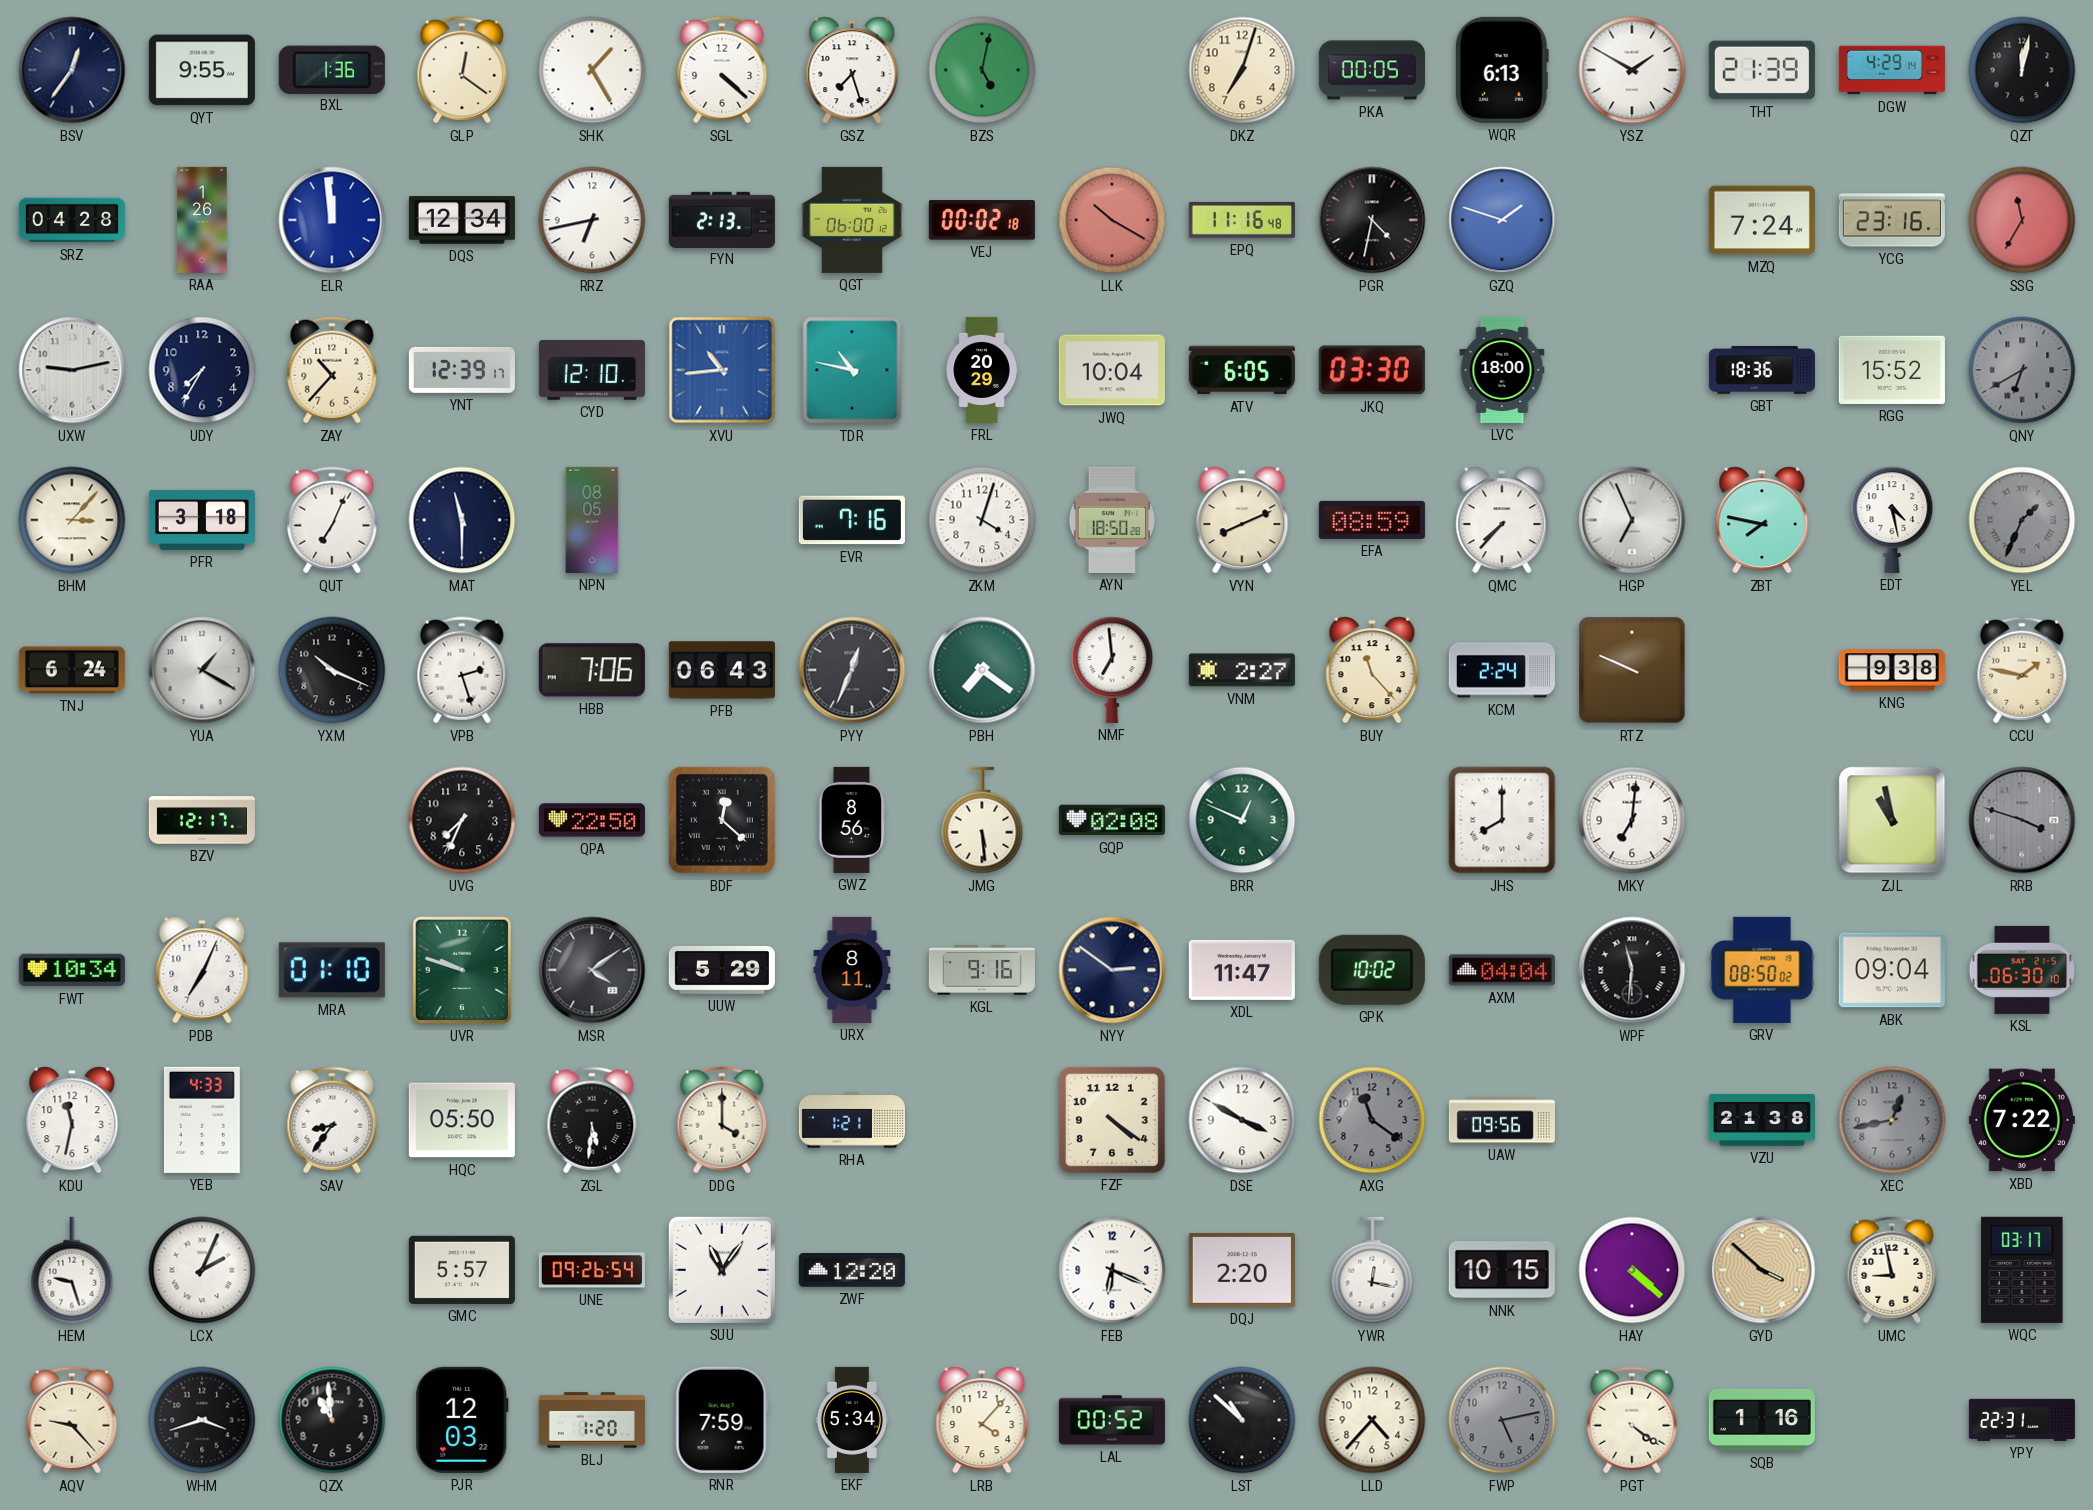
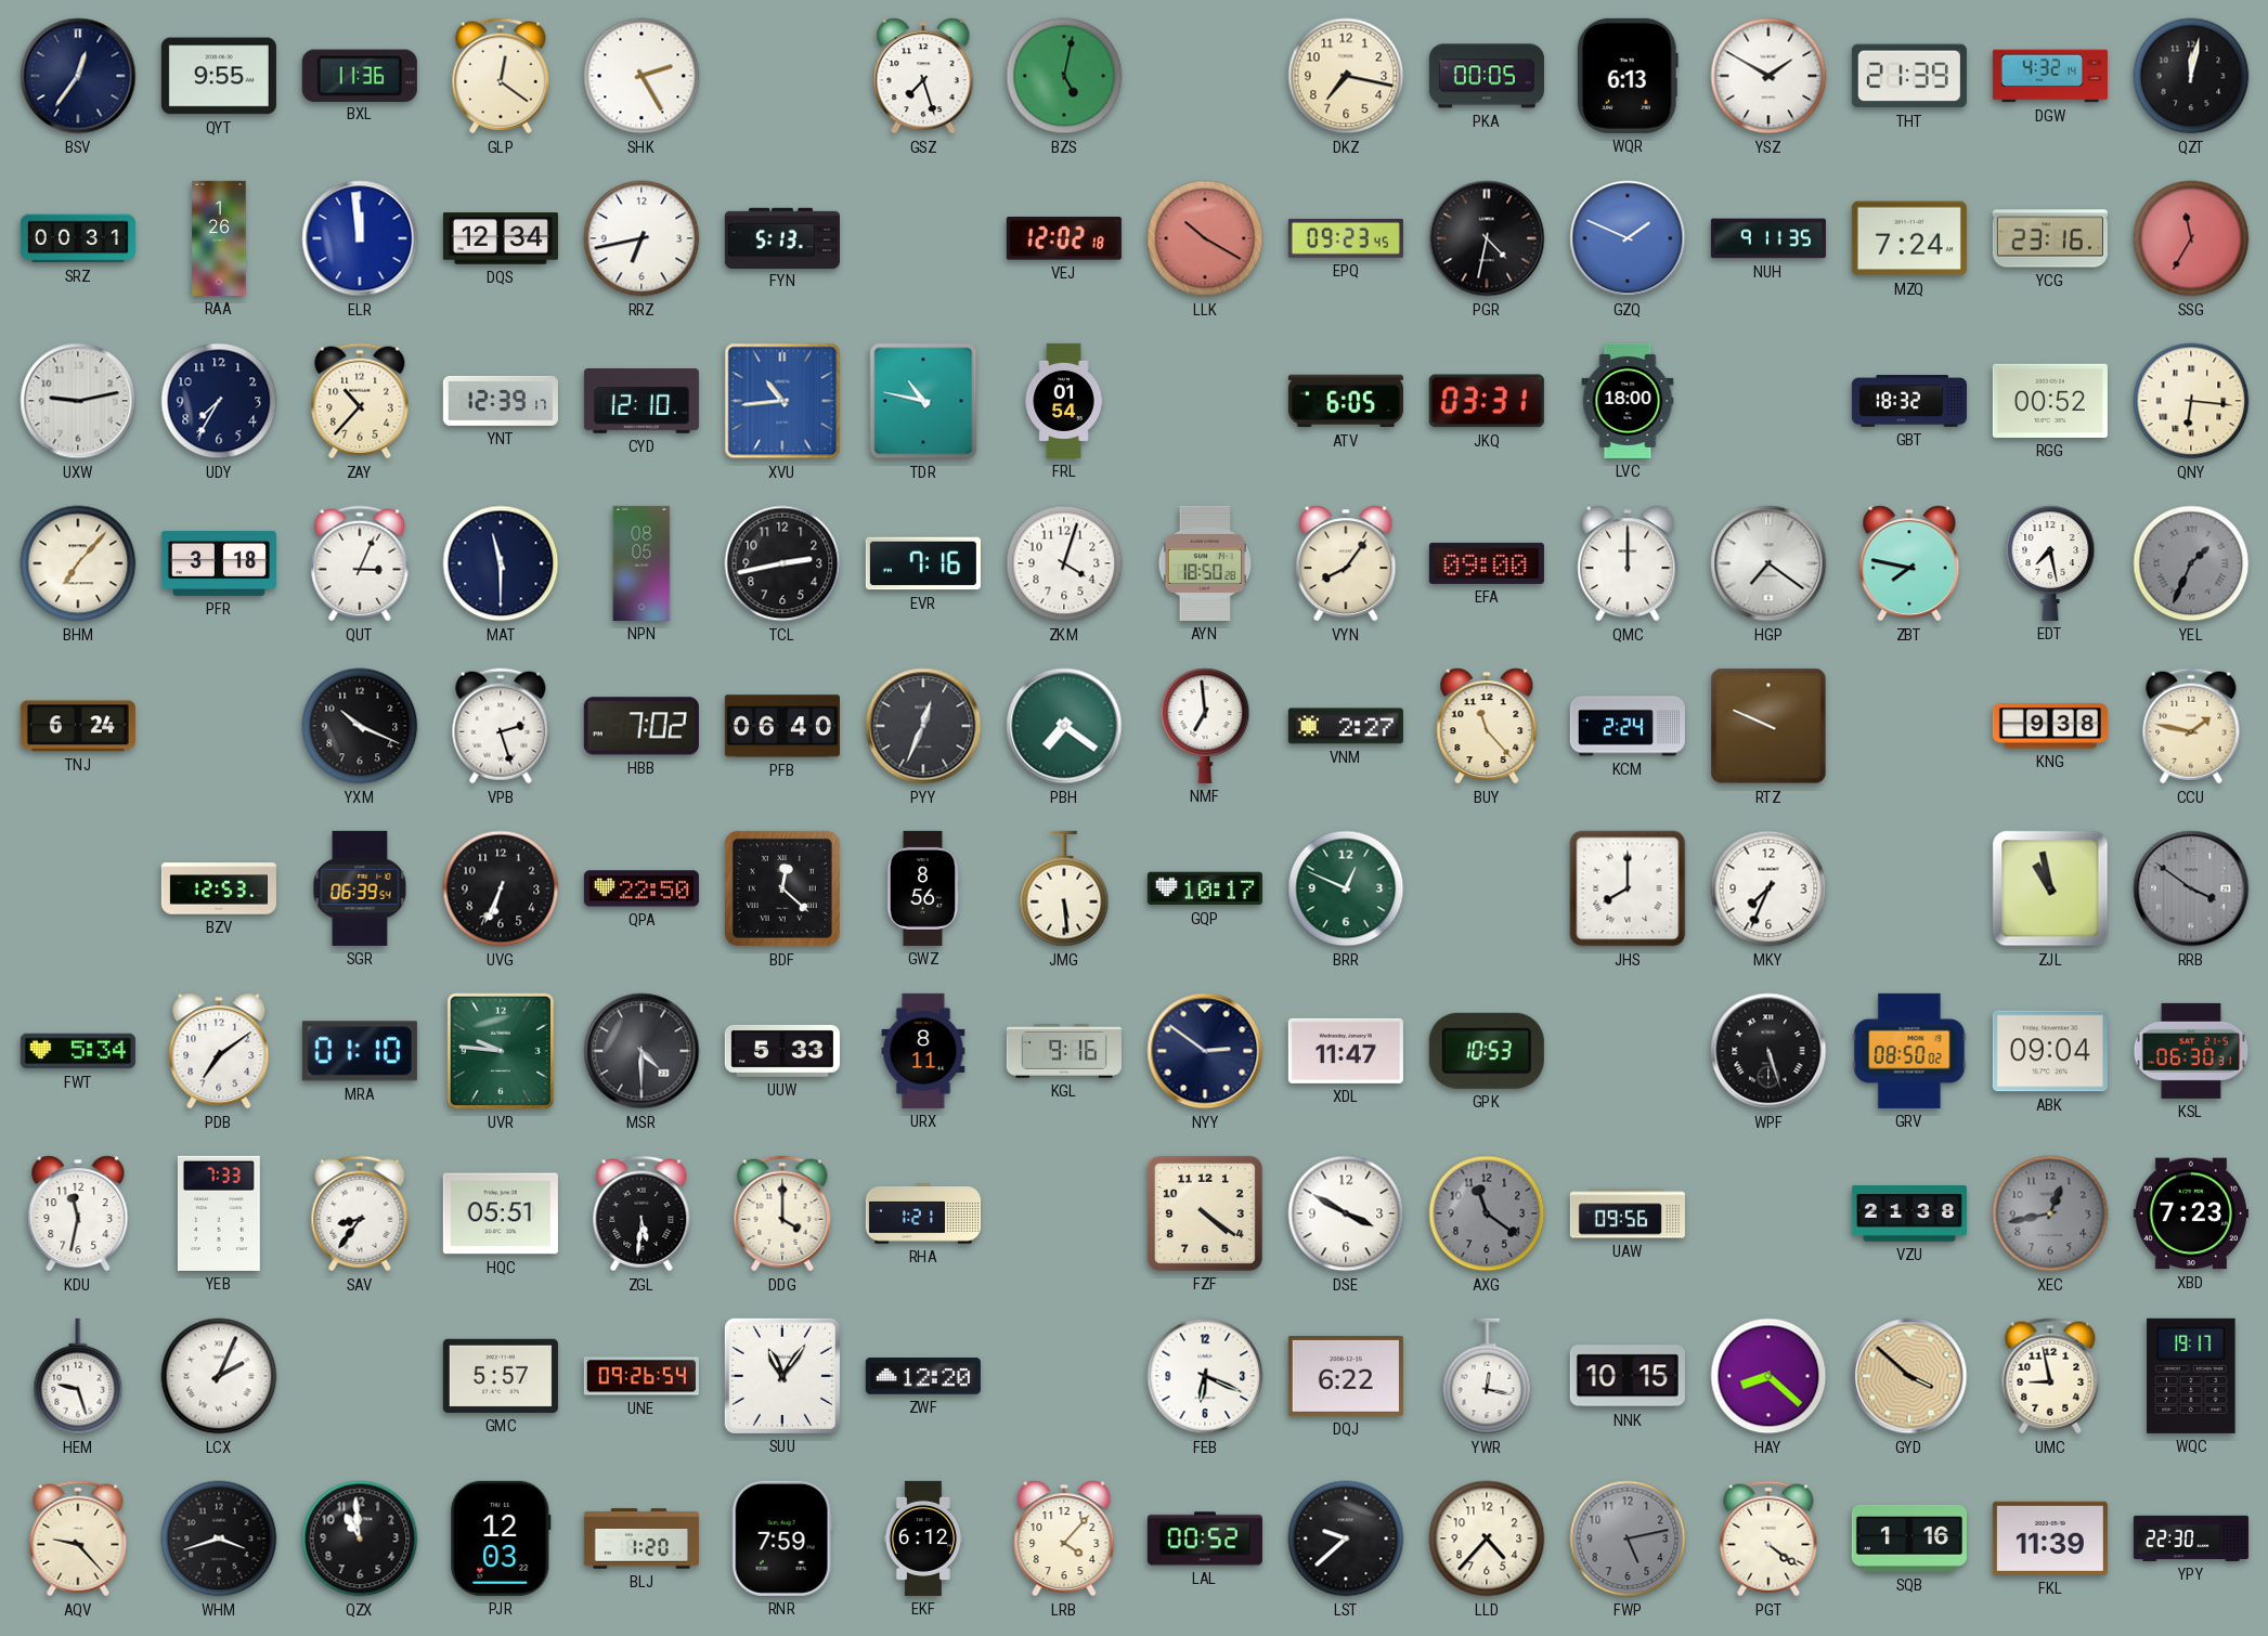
BXL: 1:36 -> 11:36 (360, 75)
SHK: 1:25 -> 2:25 (641, 76)
SGL: 4:22 -> none (722, 70)
DKZ: 7:03 -> 7:17 (1346, 76)
DGW: 4:29 -> 4:32 (2050, 76)
SRZ: 04:28 -> 00:31 (78, 238)
FYN: 2:13 -> 5:13 (782, 237)
QGT: 06:00 -> none (852, 220)
VEJ: 00:02 -> 12:02 (1064, 238)
EPQ: 11:16 -> 09:23 (1346, 238)
GZQ: 1:48 -> 1:49 (1628, 238)
NUH: none -> 9:11 (1768, 238)
FRL: 20:29 -> 01:54 (1064, 401)
JWQ: 10:04 -> none (1112, 370)
JKQ: 03:30 -> 03:31 (1487, 401)
GBT: 18:36 -> 18:32 (1909, 401)
RGG: 15:52 -> 00:52 (2050, 401)
QNY: 6:40 -> 6:16 (2191, 401)
QNY dial: grey -> cream (2191, 401)
BHM: 3:07 -> 7:07 (78, 563)
QUT: 7:04 -> 3:04 (360, 563)
TCL: none -> 2:43 (782, 563)
VYN: 8:11 -> 8:06 (1346, 563)
EFA: 08:59 -> 09:00 (1487, 563)
QMC: 7:37 -> 12:00 (1628, 563)
HGP: 6:56 -> 7:21 (1768, 563)
EDT: 4:28 -> 7:28 (2050, 563)
YUA: 1:20 -> none (202, 670)
HBB: 7:06 -> 7:02 (641, 726)
PFB: 06:43 -> 06:40 (782, 726)
BZV: 12:17 -> 12:53 (219, 888)
SGR: none -> 06:39 (360, 888)
UVG: 7:34 -> 6:34 (501, 888)
GQP: 02:08 -> 10:17 (1205, 888)
MKY: 7:01 -> 7:34 (1768, 888)
RRB: 3:48 -> 3:51 (2191, 888)
FWT: 10:34 -> 5:34 (78, 1051)
PDB: 7:04 -> 7:09 (219, 1051)
UVR: 9:48 -> 9:46 (501, 1051)
MSR: 4:09 -> 4:30 (641, 1051)
UUW: 5:29 -> 5:33 (782, 1051)
GPK: 10:02 -> 10:53 (1487, 1051)
AXM: 04:04 -> none (1502, 970)
WPF: 11:31 -> 5:27 (1768, 1051)
KSL: 06:30:10 -> 06:30:31 (2190, 1051)
YEB: 4:33 -> 7:33 (219, 1213)
HQC: 05:50 -> 05:51 (501, 1213)
XBD: 7:22 -> 7:23 (2191, 1213)
DQJ: 2:20 -> 6:22 (1346, 1376)
HAY: 4:22 -> 8:22 (1768, 1376)
WQC: 03:17 -> 19:17 (2191, 1376)
EKF: 5:34 -> 6:12 (923, 1538)
LST: 10:52 -> 9:38 (1346, 1538)
FKL: none -> 11:39 (2050, 1538)
YPY: 22:31 -> 22:30 (2191, 1538)
